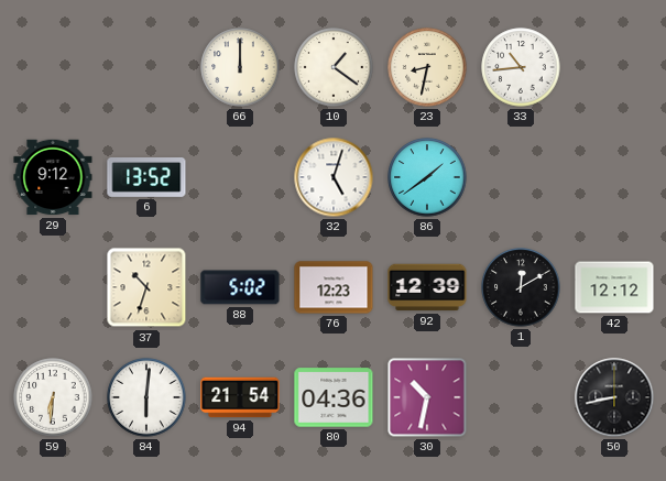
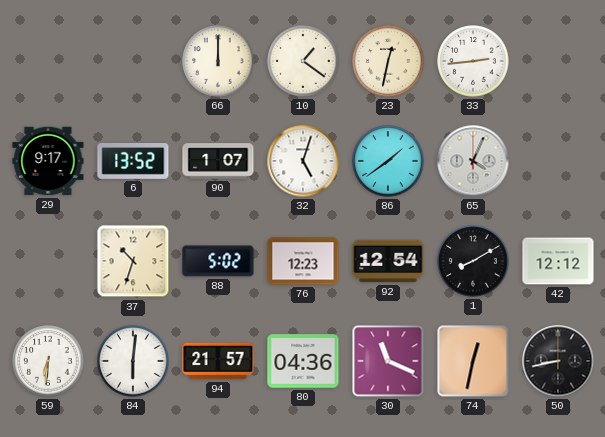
23: 8:32 -> 12:32 (388, 61)
33: 10:44 -> 2:44 (473, 61)
29: 9:12 -> 9:17 (48, 161)
90: none -> 1:07 (218, 161)
65: none -> 4:04 (473, 161)
92: 12:39 -> 12:54 (388, 261)
1: 12:10 -> 8:10 (473, 261)
94: 21:54 -> 21:57 (218, 361)
30: 10:32 -> 11:19 (388, 361)
74: none -> 12:32 (473, 361)
